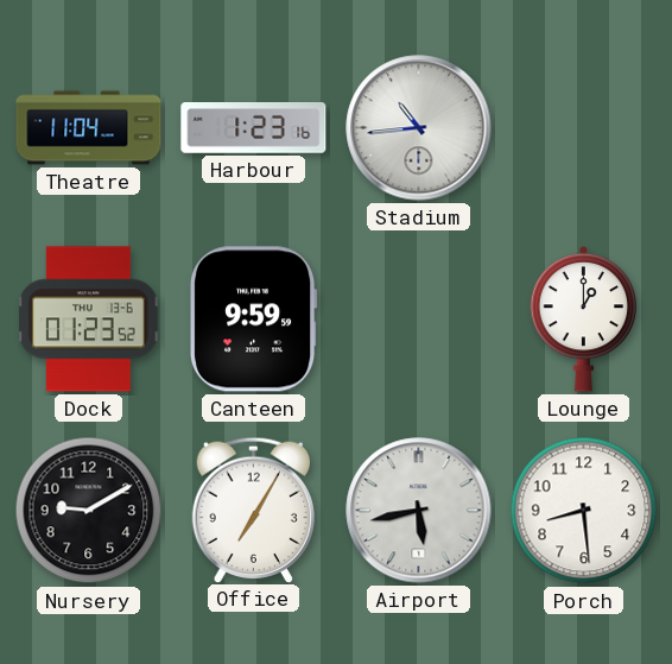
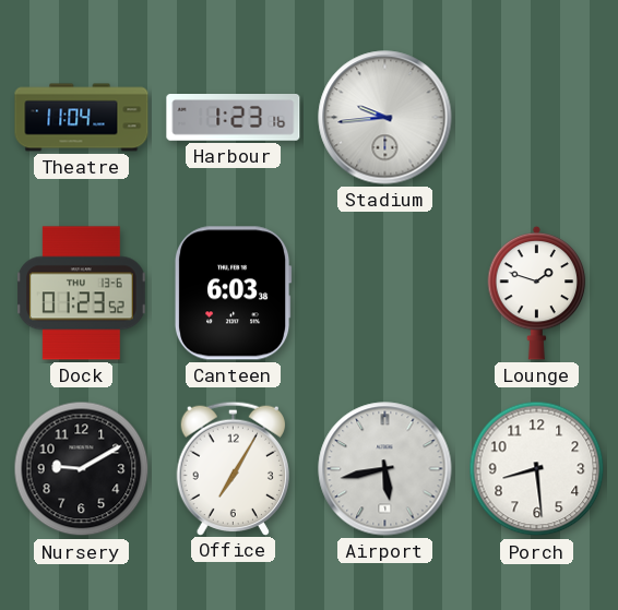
Stadium: 10:44 -> 9:44 (385, 118)
Canteen: 9:59 -> 6:03 (233, 294)
Lounge: 1:00 -> 1:48 (537, 292)
